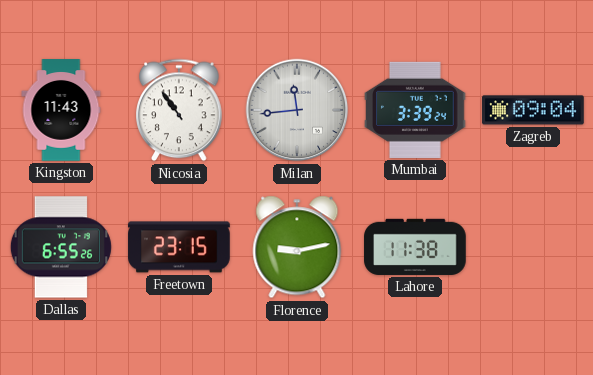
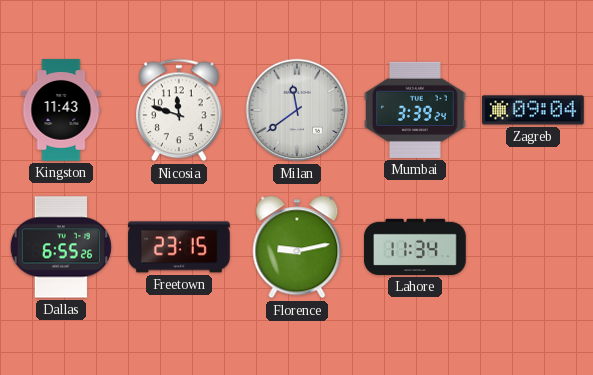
Nicosia: 10:54 -> 11:48 (180, 110)
Milan: 11:44 -> 11:39 (297, 110)
Lahore: 11:38 -> 11:34 (415, 247)
